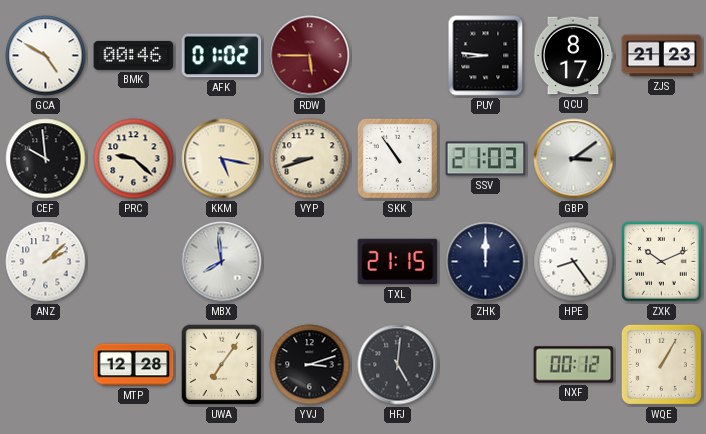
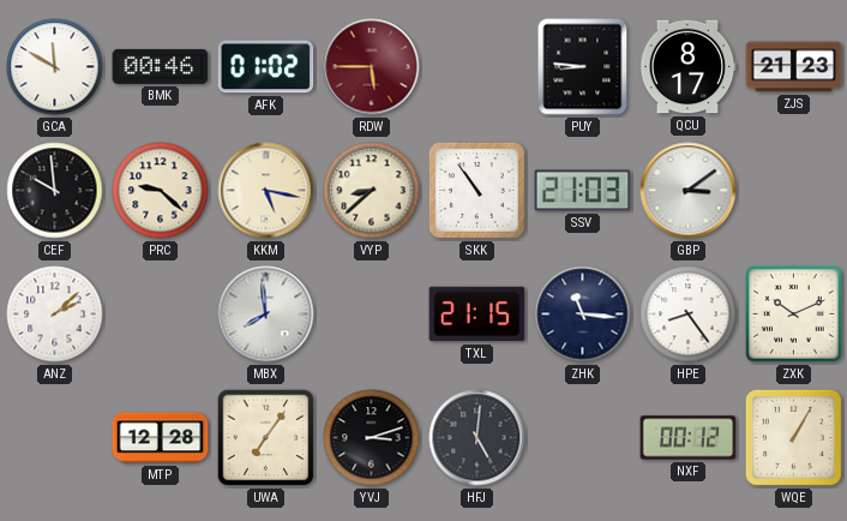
GCA: 4:50 -> 11:50 (55, 67)
VYP: 8:42 -> 8:38 (372, 191)
ZHK: 12:00 -> 11:16 (583, 315)
